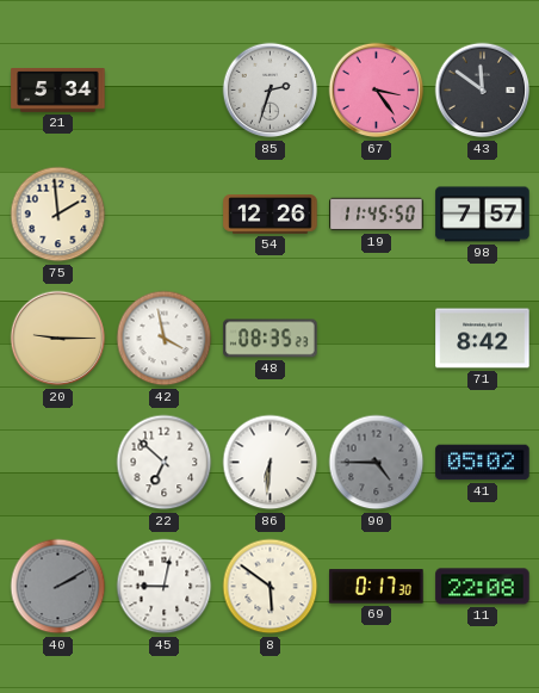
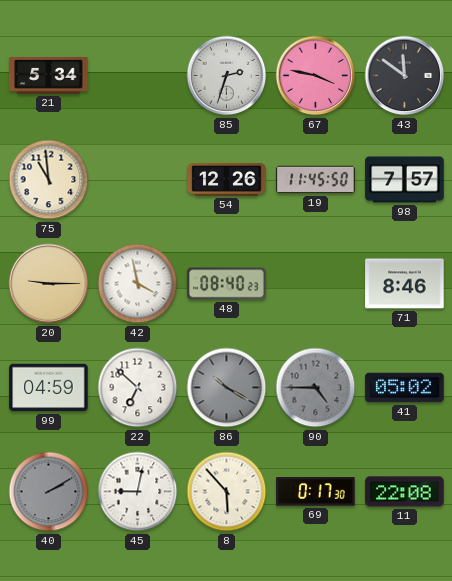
67: 3:24 -> 3:47 (316, 76)
75: 1:59 -> 10:59 (49, 180)
48: 08:35 -> 08:40 (227, 284)
71: 8:42 -> 8:46 (405, 284)
99: none -> 04:59 (49, 388)
86: 6:31 -> 10:20 (227, 388)
86 dial: white -> grey (227, 388)
8: 5:51 -> 5:53 (227, 492)
